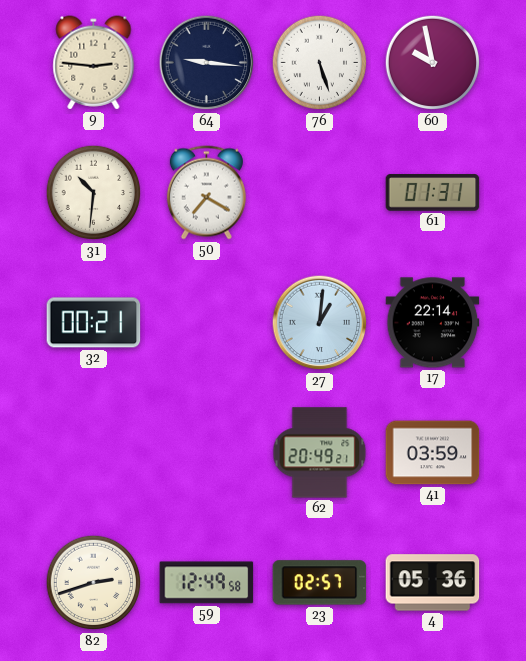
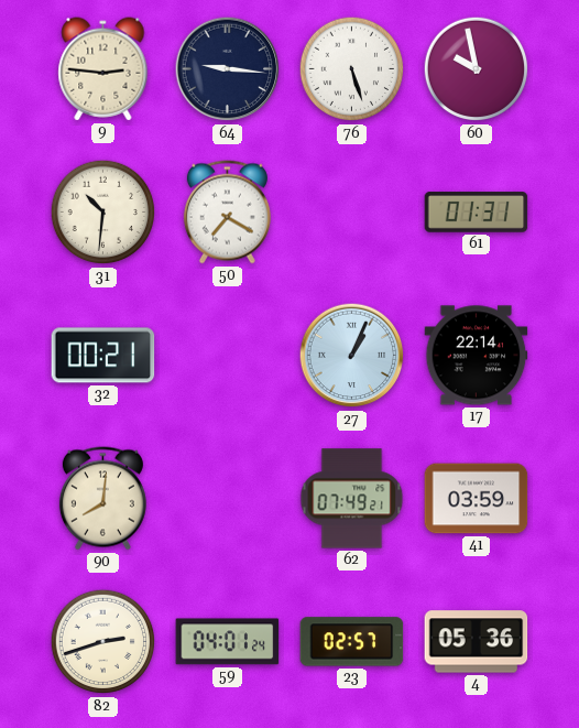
27: 1:01 -> 1:04 (352, 356)
90: none -> 8:01 (102, 499)
62: 20:49 -> 07:49 (352, 499)
59: 12:49 -> 04:01 (228, 642)
